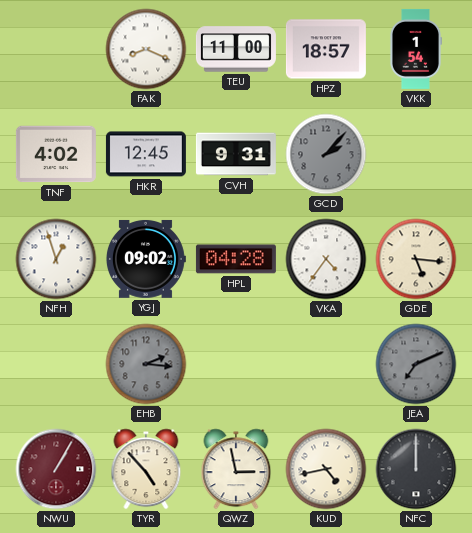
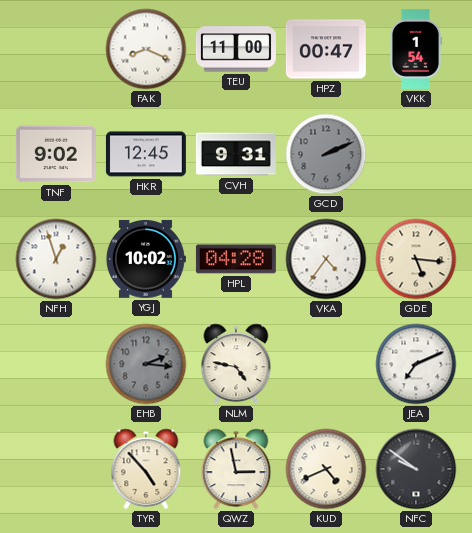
HPZ: 18:57 -> 00:47 (326, 49)
TNF: 4:02 -> 9:02 (56, 154)
GCD: 2:07 -> 2:11 (326, 154)
YGJ: 09:02 -> 10:02 (145, 259)
NLM: none -> 4:47 (236, 364)
JEA dial: grey -> white (416, 364)
NWU: 1:05 -> none (56, 469)
KUD: 4:43 -> 4:41 (326, 469)
NFC: 12:00 -> 9:51 (416, 469)
